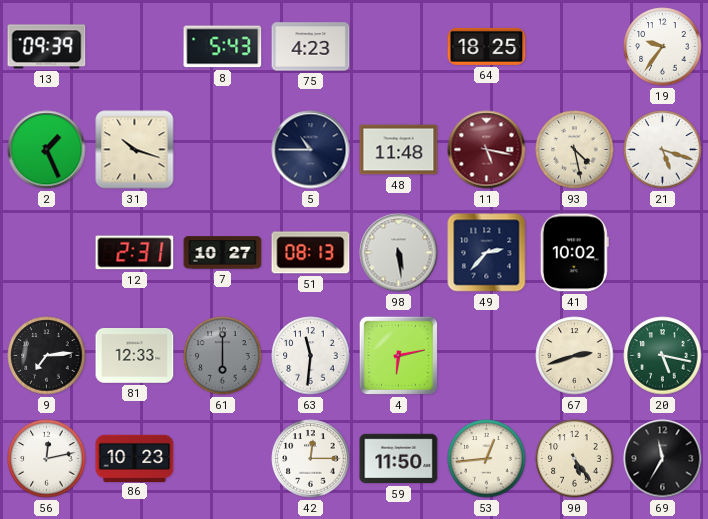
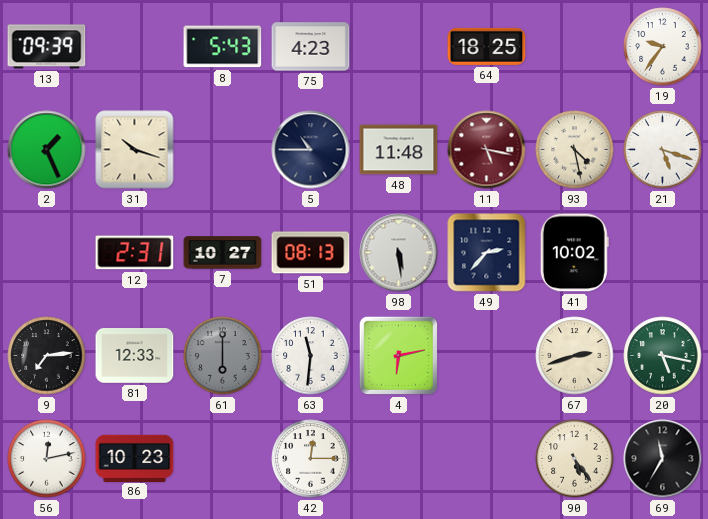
59: 11:50 -> none (399, 459)
53: 12:44 -> none (487, 459)
